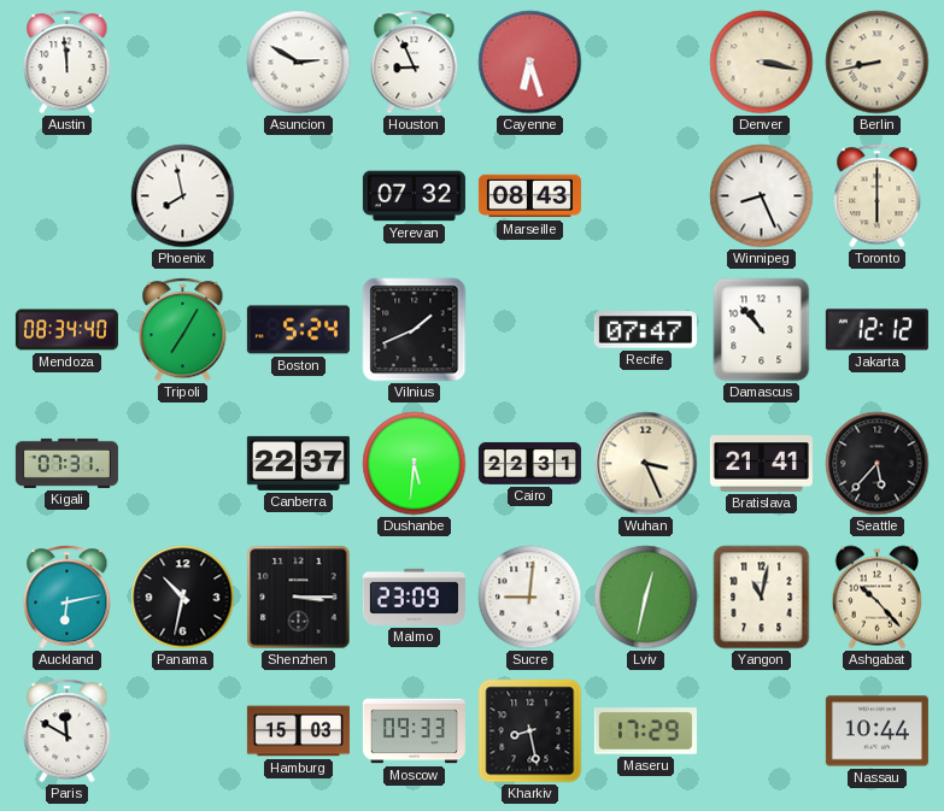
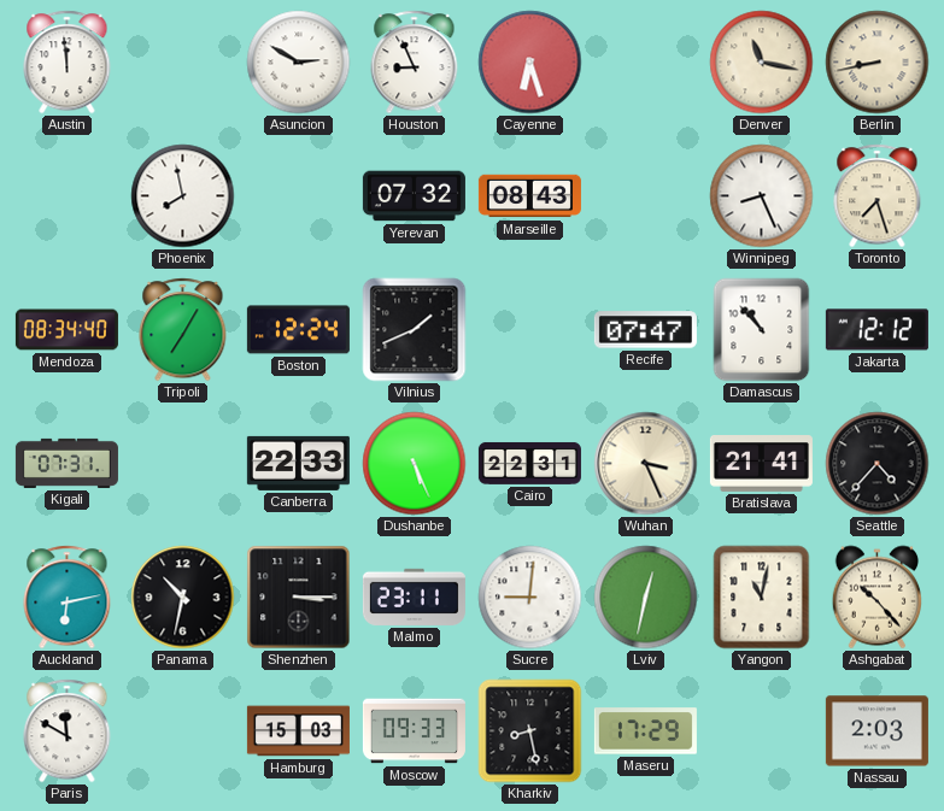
Denver: 3:17 -> 11:17 (762, 63)
Toronto: 6:00 -> 7:27 (878, 196)
Boston: 5:24 -> 12:24 (298, 330)
Canberra: 22:37 -> 22:33 (298, 463)
Dushanbe: 5:31 -> 5:26 (415, 464)
Seattle: 5:37 -> 4:37 (878, 464)
Malmo: 23:09 -> 23:11 (414, 597)
Nassau: 10:44 -> 2:03 (876, 731)
